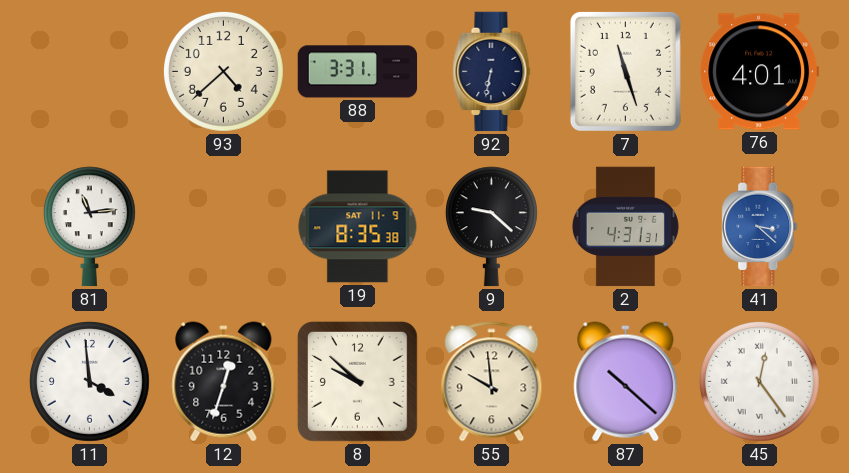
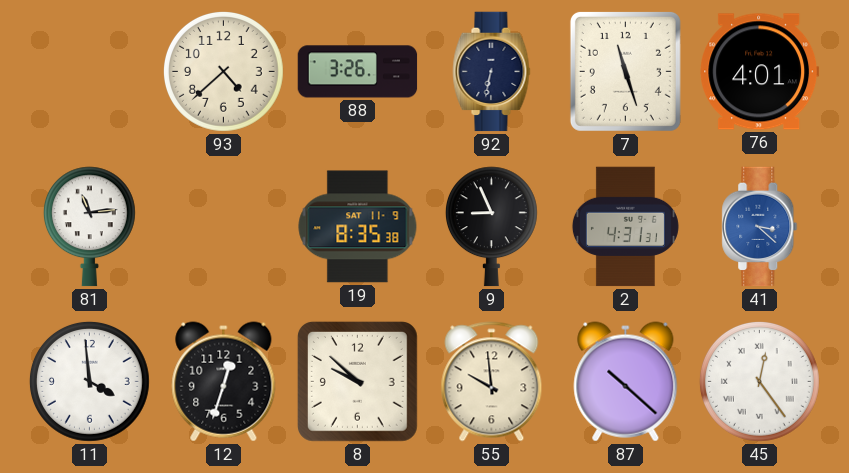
88: 3:31 -> 3:26 (358, 72)
9: 9:22 -> 8:56 (491, 227)
